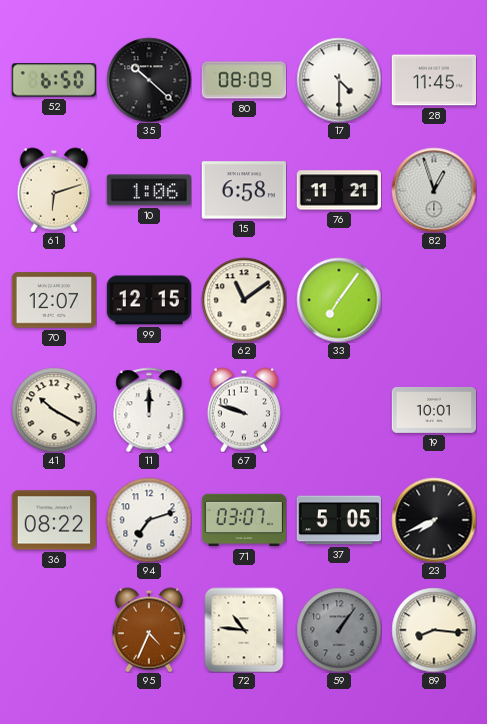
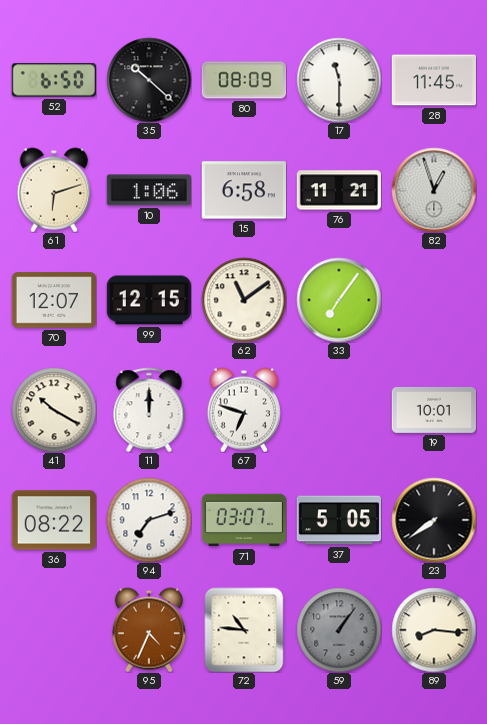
17: 4:30 -> 11:30 (339, 80)
67: 9:48 -> 6:48 (244, 410)
23: 7:41 -> 7:39 (434, 520)
